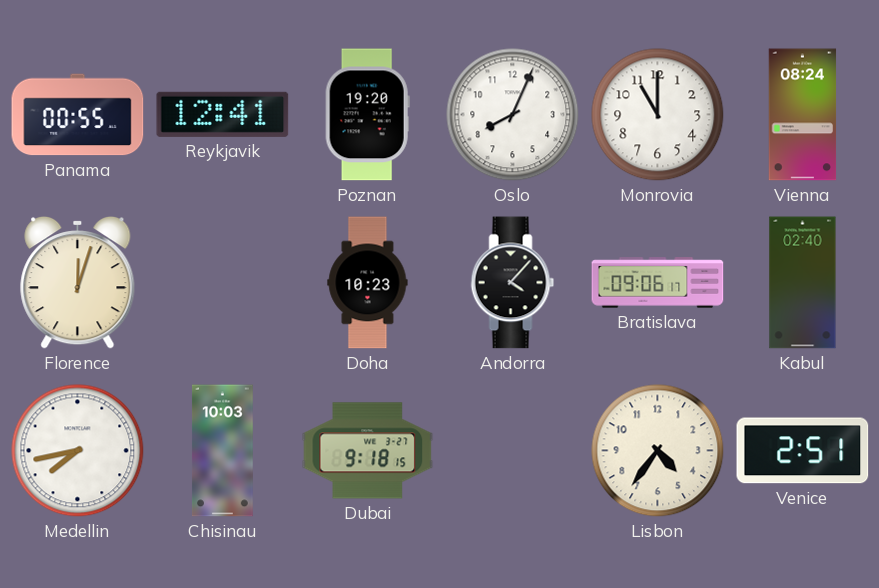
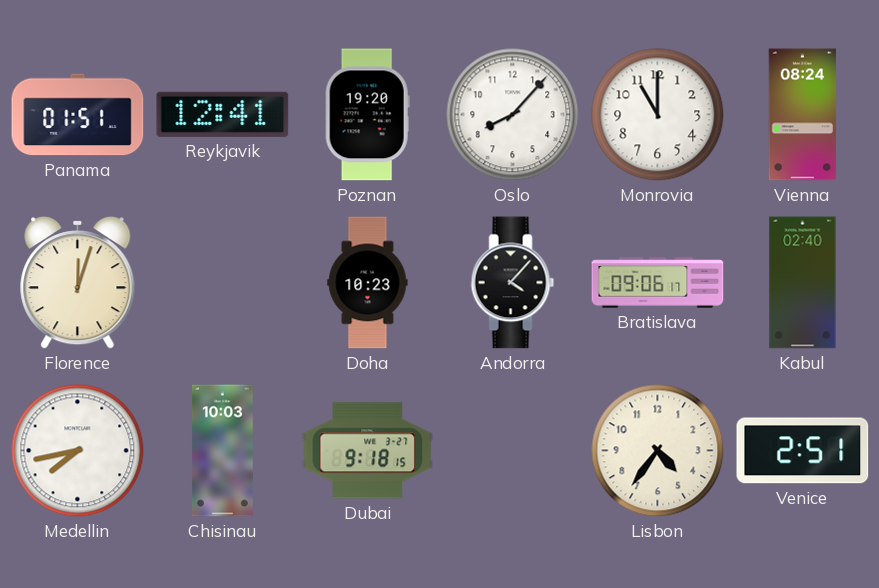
Panama: 00:55 -> 01:51 (78, 115)
Oslo: 8:04 -> 8:07 (513, 115)
